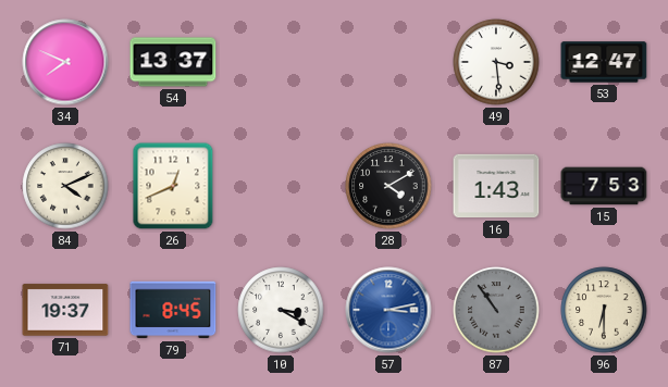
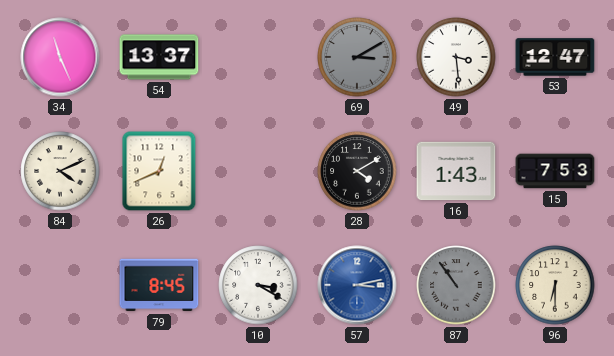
34: 7:49 -> 11:26 (60, 57)
69: none -> 3:10 (357, 57)
71: 19:37 -> none (65, 310)
